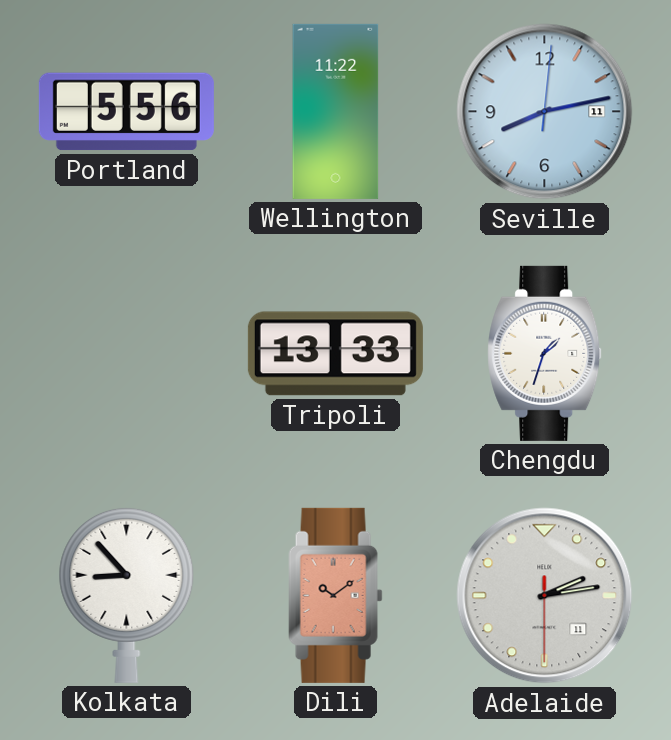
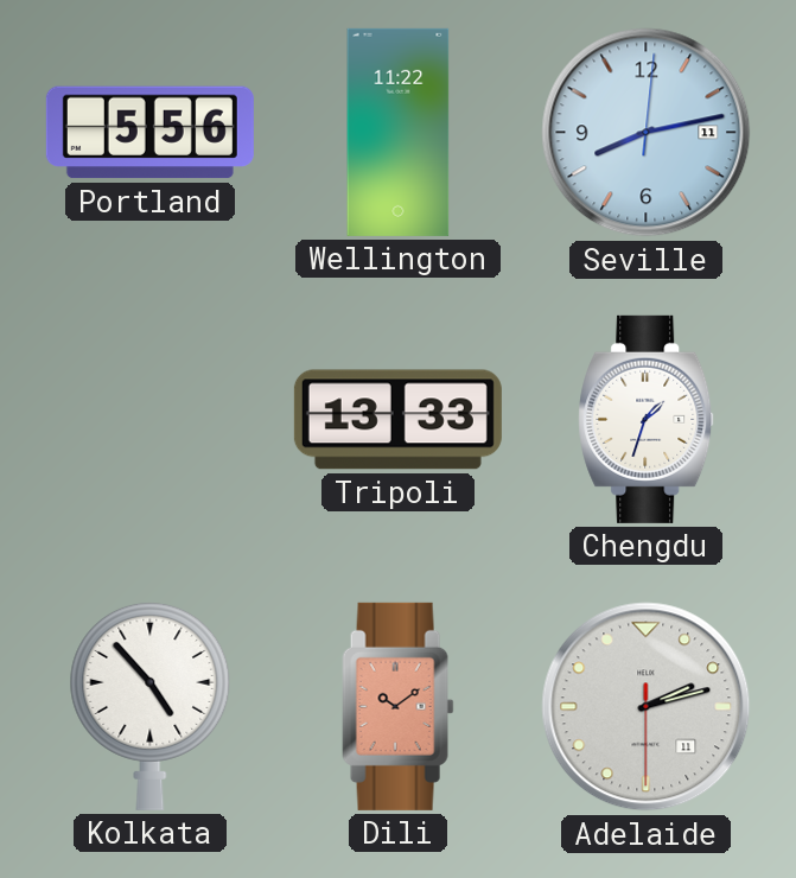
Kolkata: 8:53 -> 4:53 (151, 706)
Adelaide: 2:13 -> 2:12 (647, 707)
